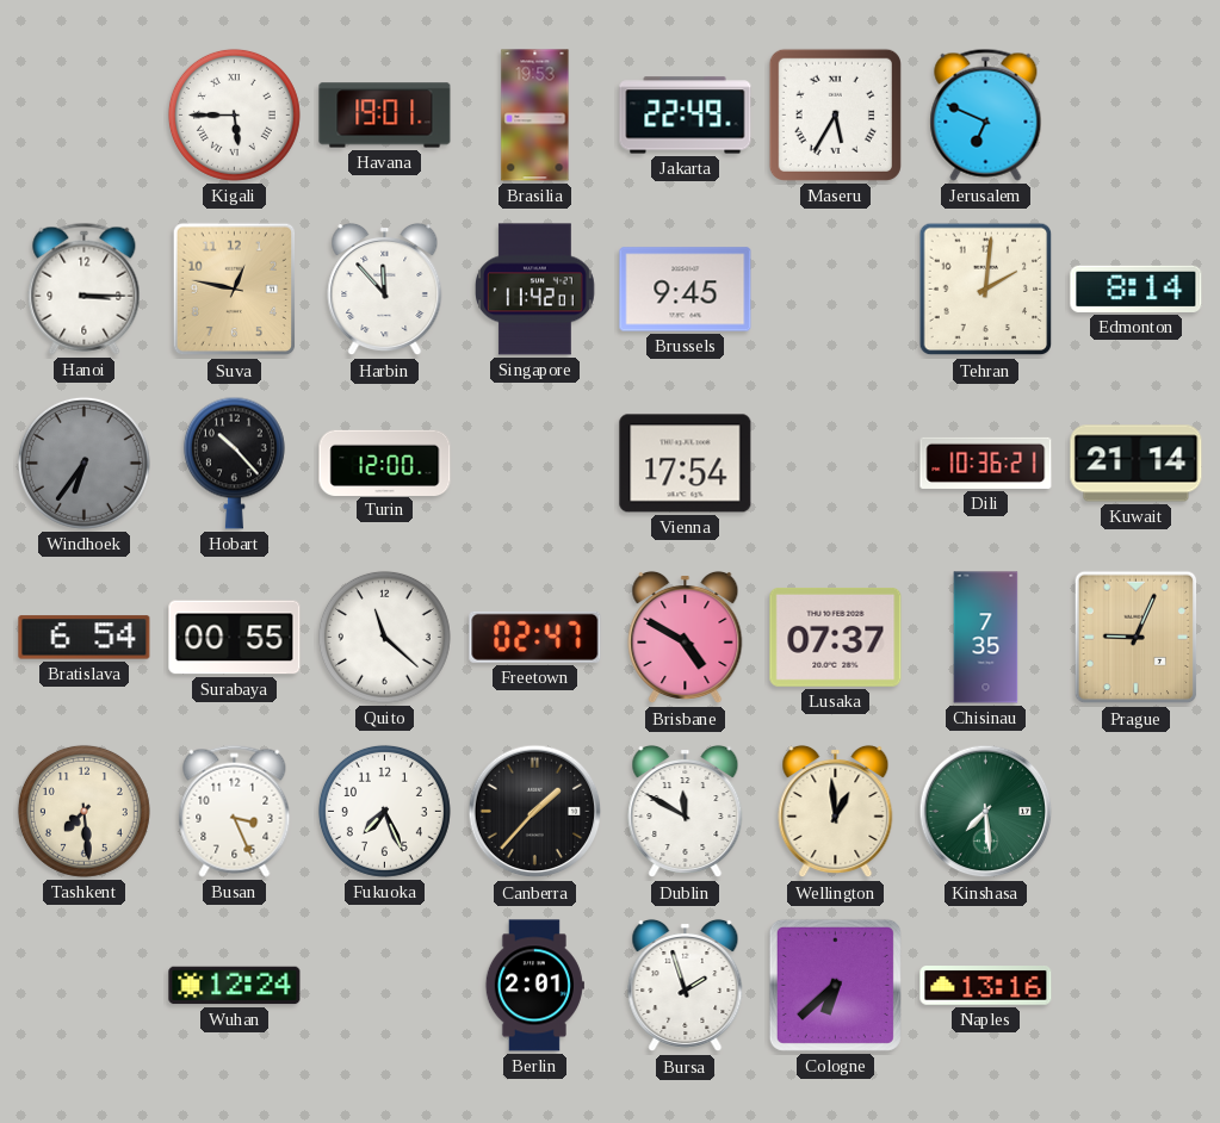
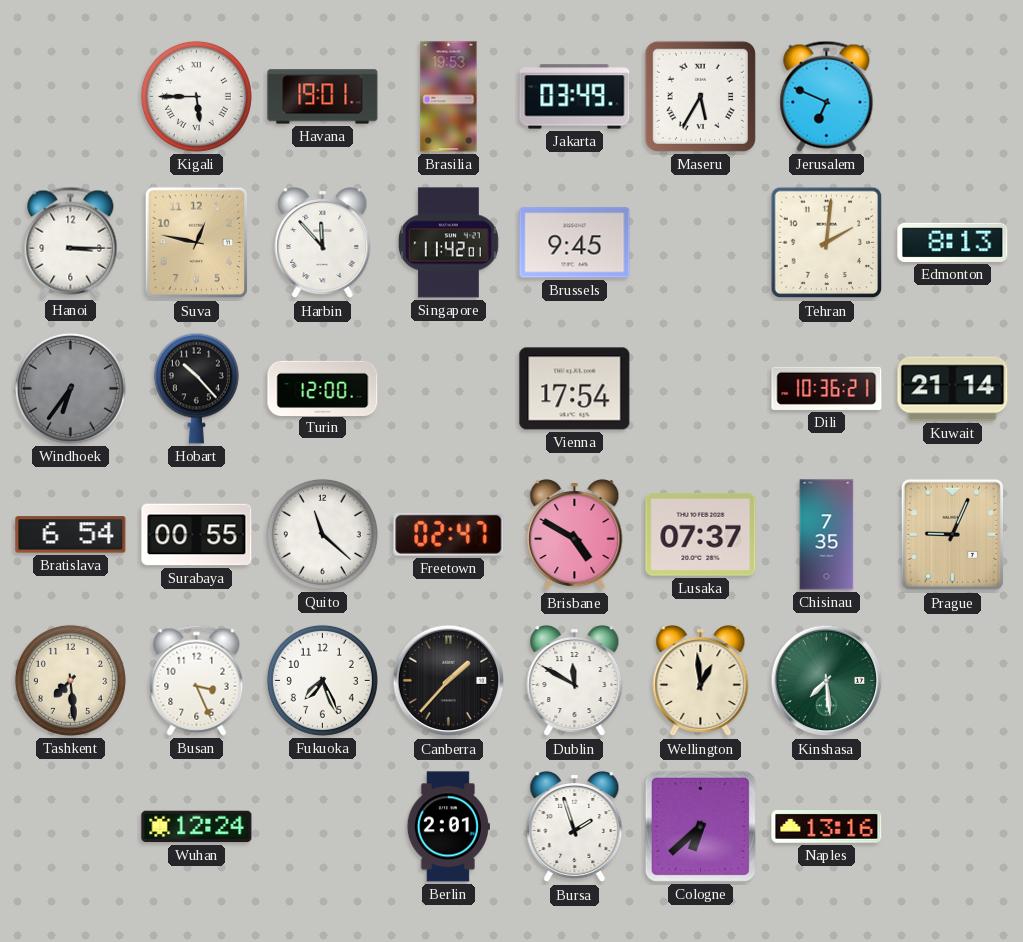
Jakarta: 22:49 -> 03:49 (575, 97)
Edmonton: 8:14 -> 8:13 (953, 242)
